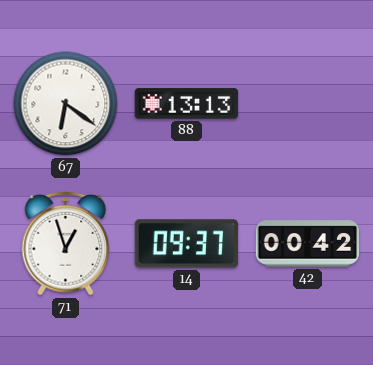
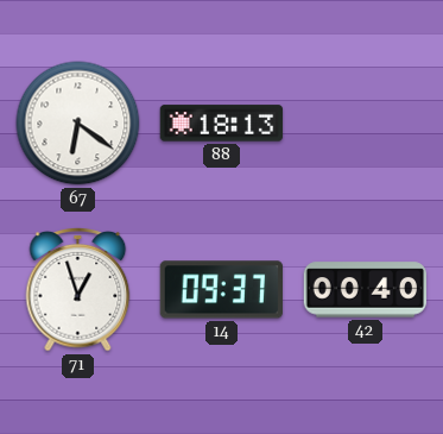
88: 13:13 -> 18:13 (222, 124)
42: 00:42 -> 00:40 (366, 290)
